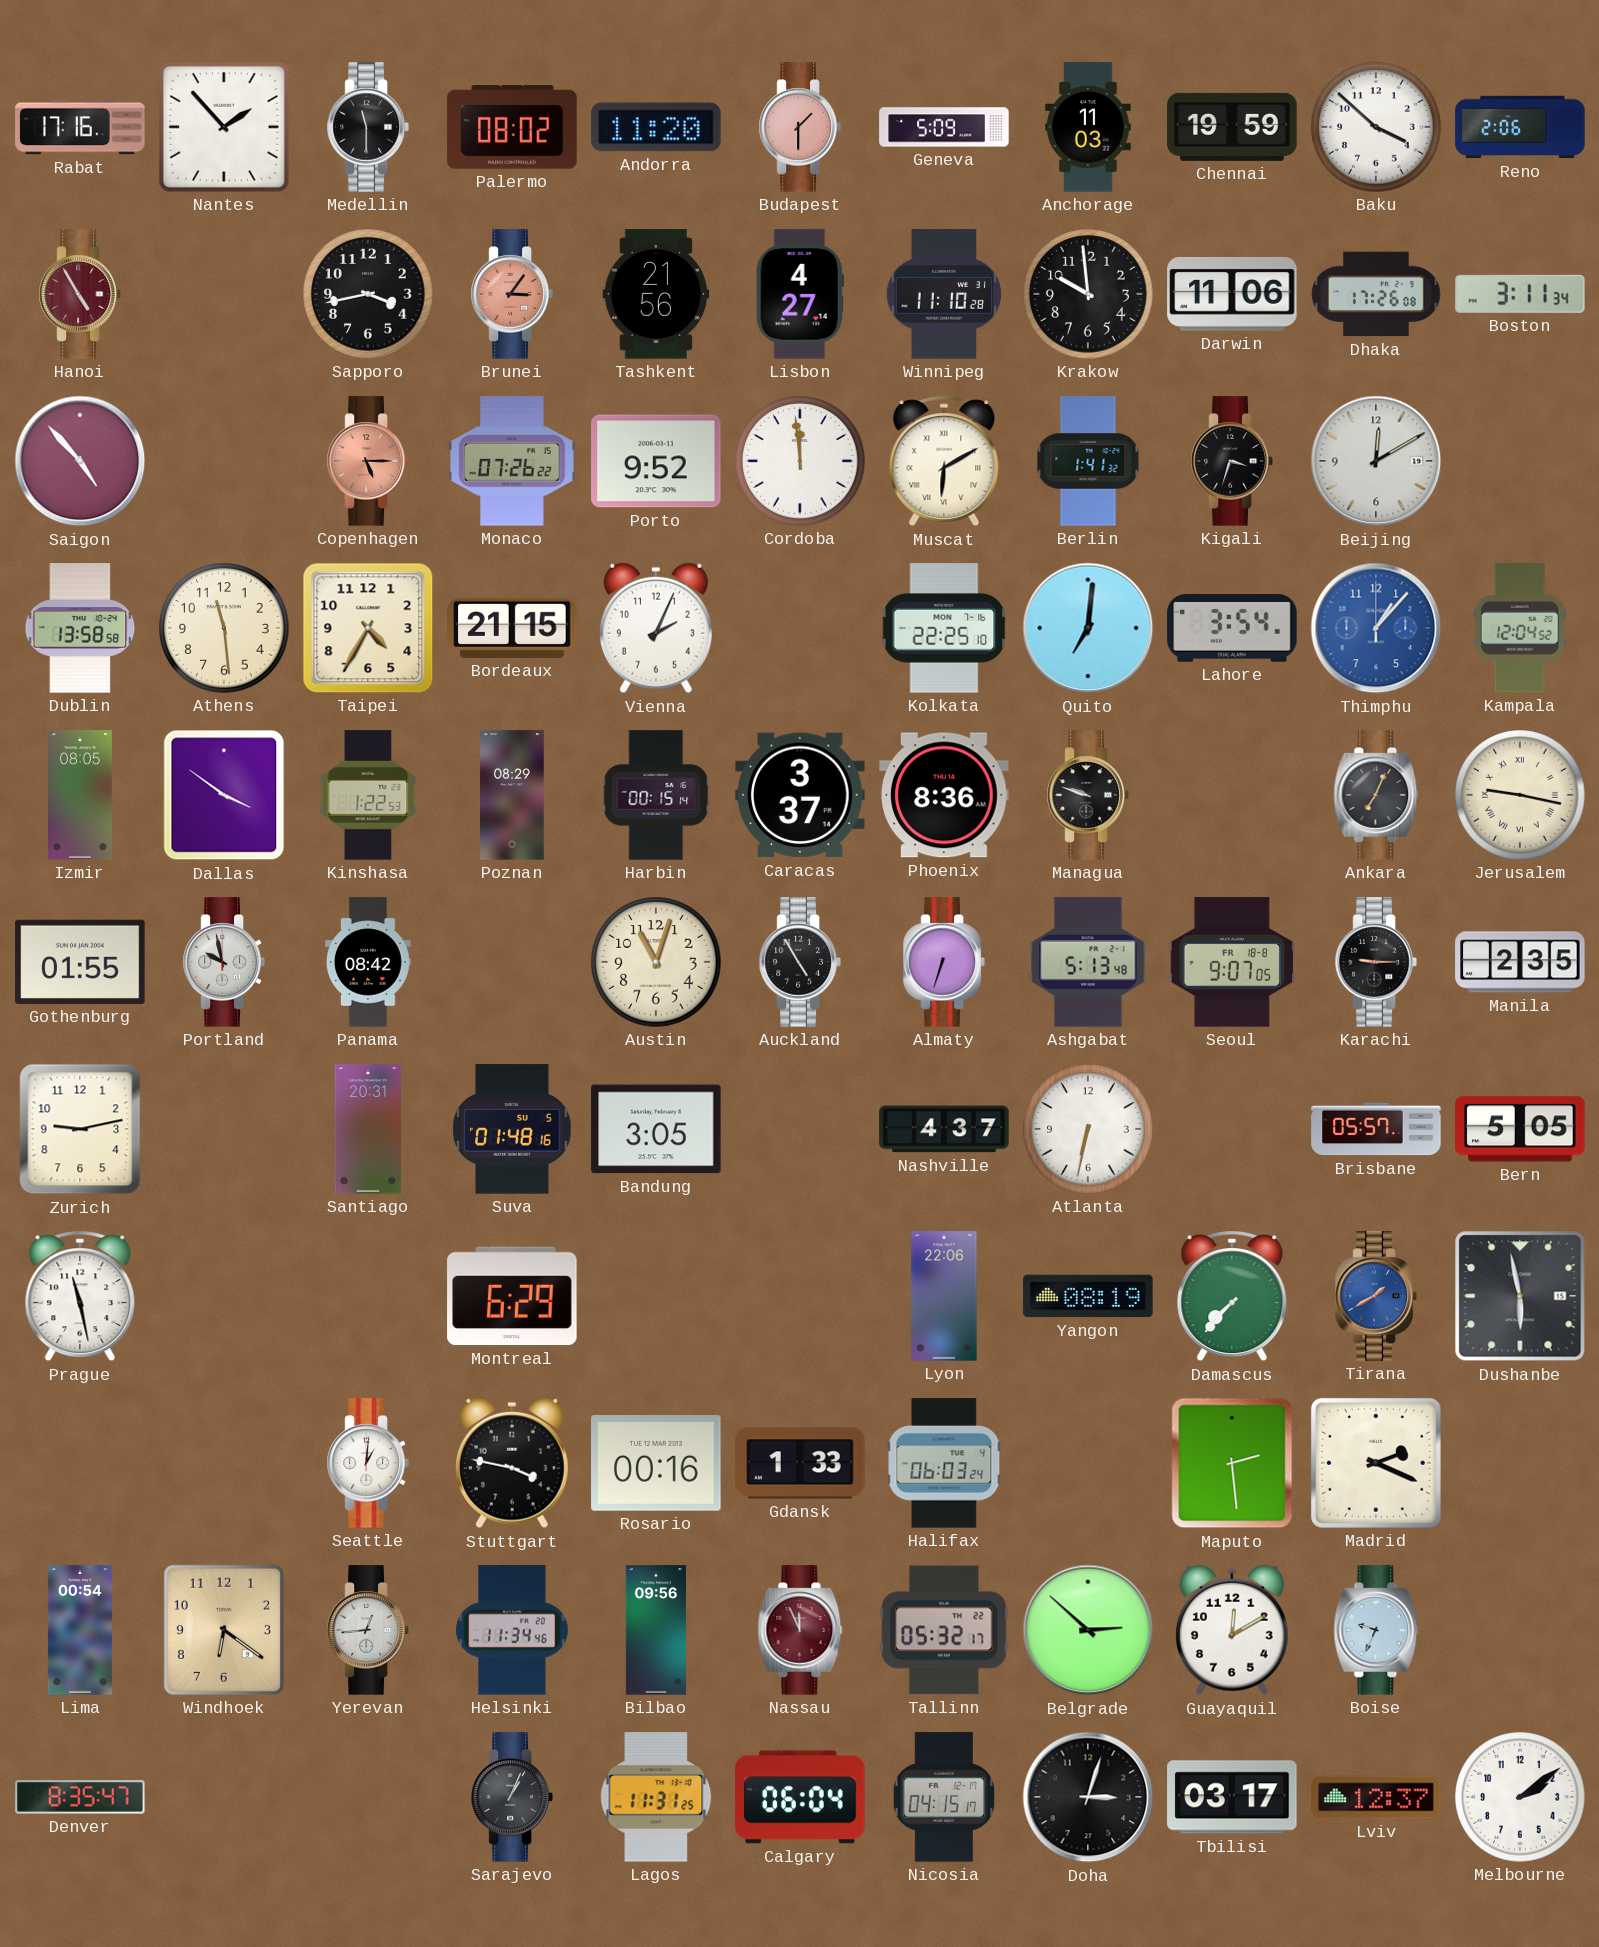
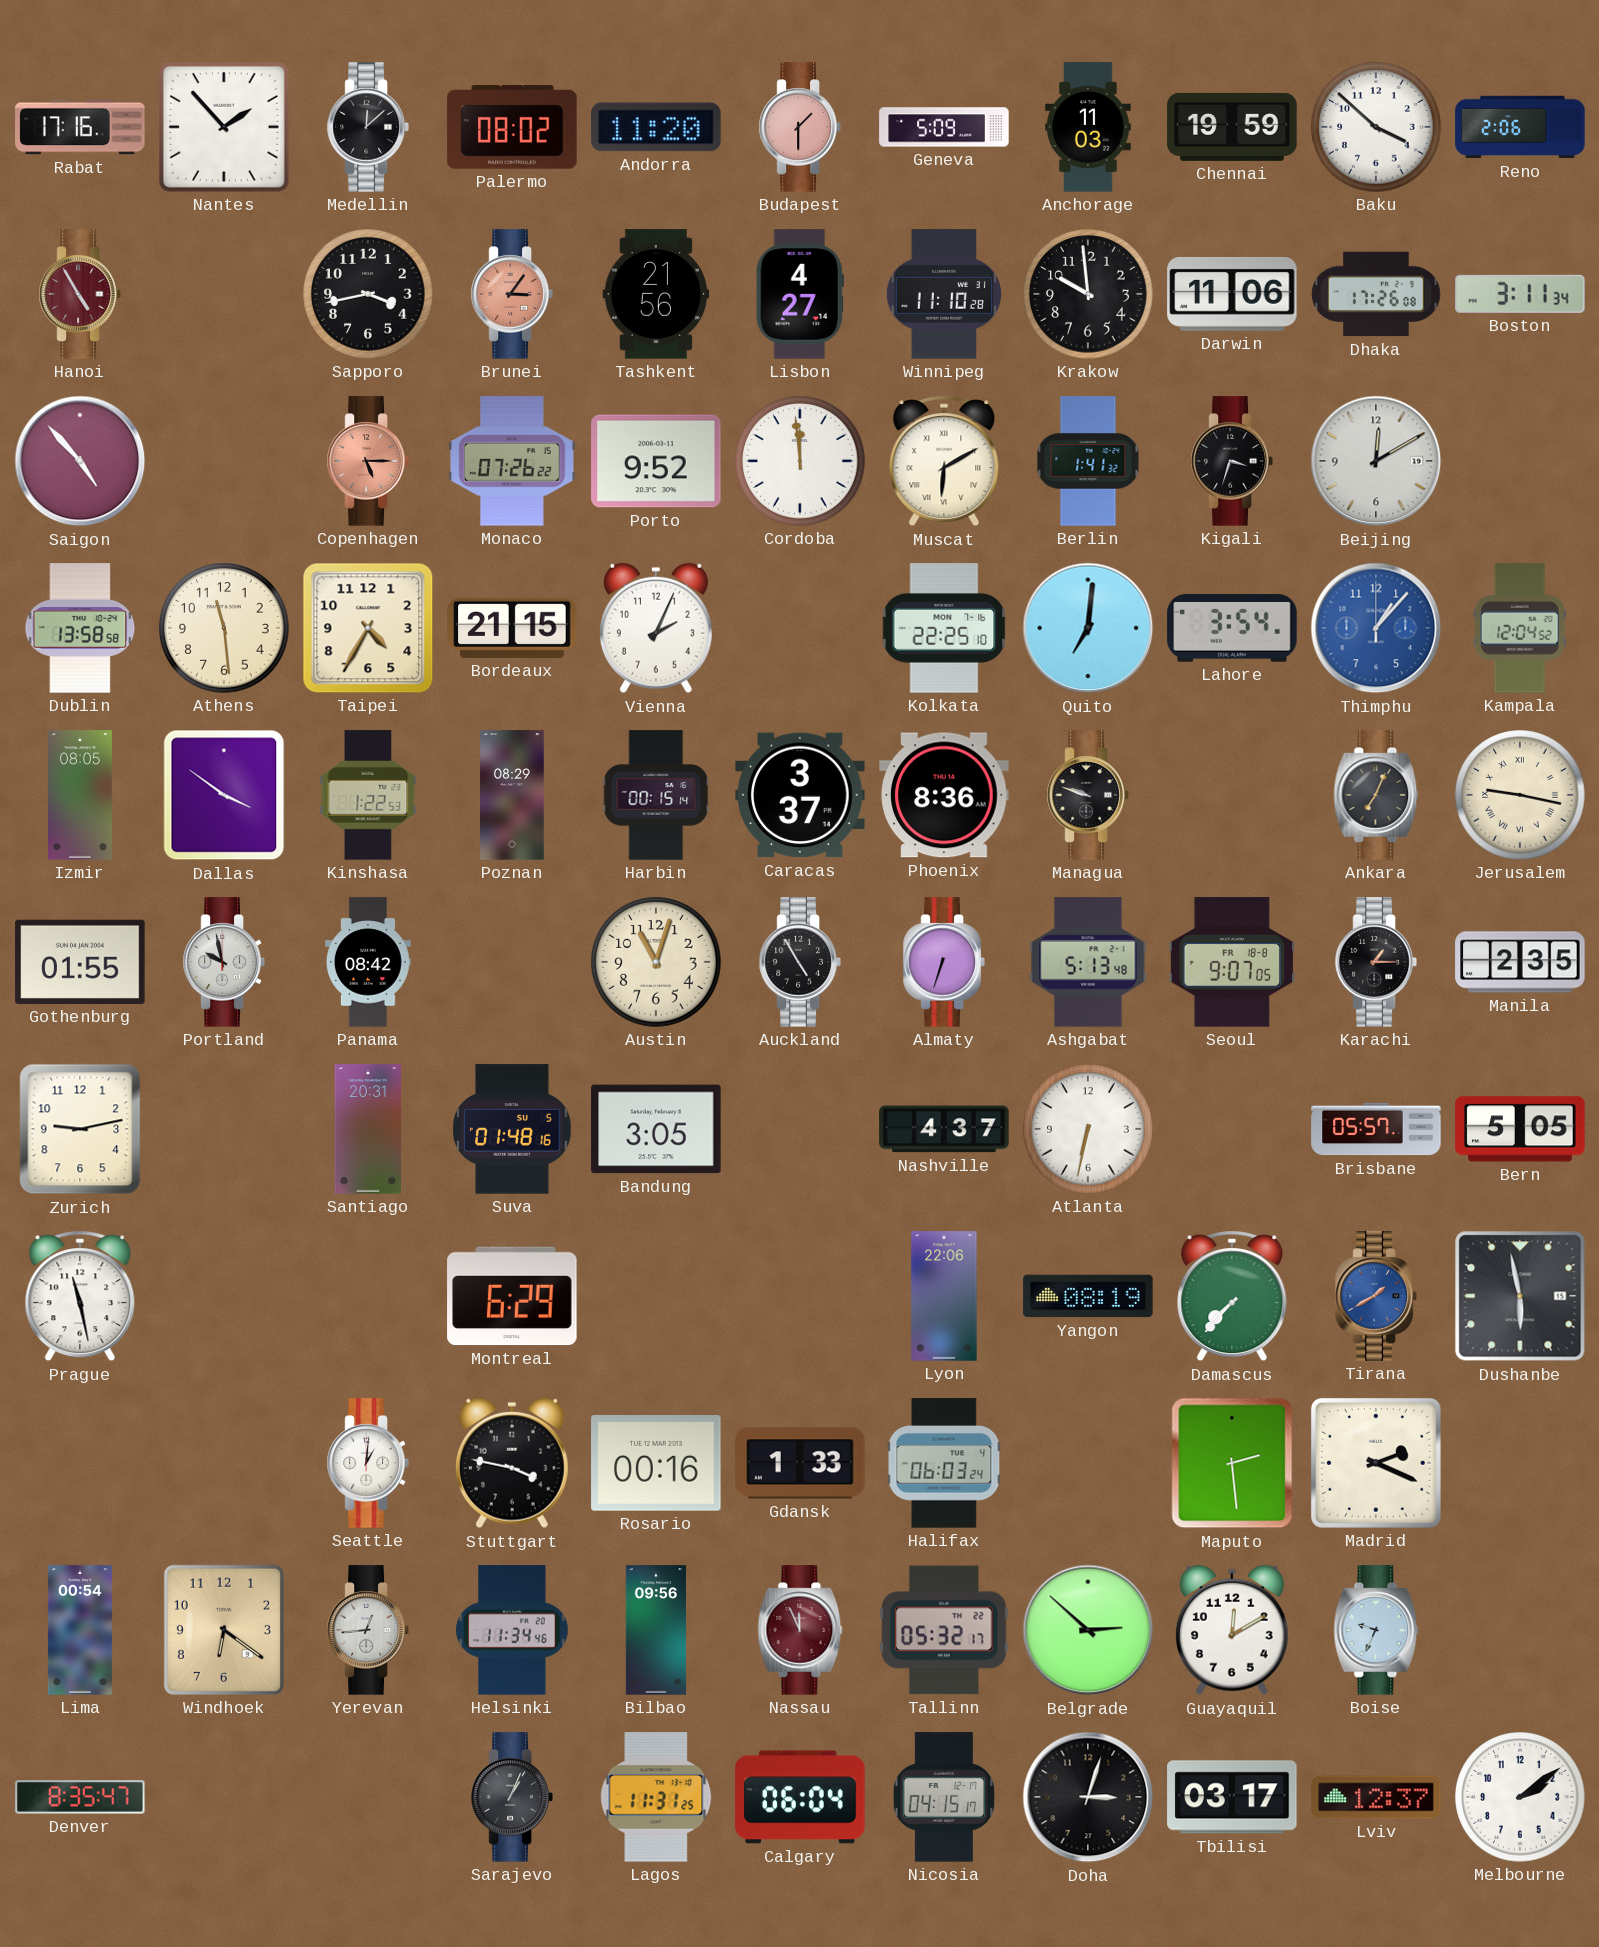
Medellin: 11:30 -> 12:08 (368, 127)
Karachi: 9:15 -> 1:15 (1376, 962)
